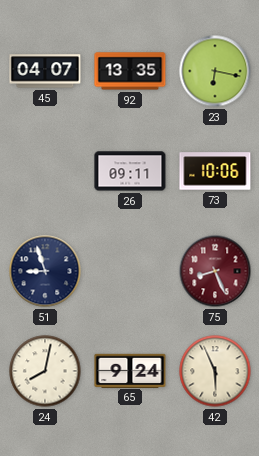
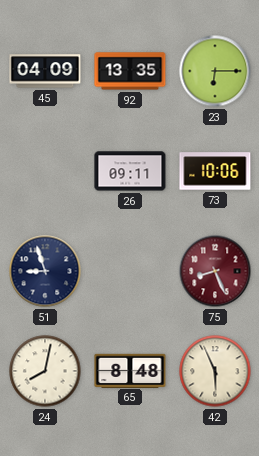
45: 04:07 -> 04:09 (45, 71)
23: 6:17 -> 6:15 (215, 71)
65: 9:24 -> 8:48 (130, 370)
